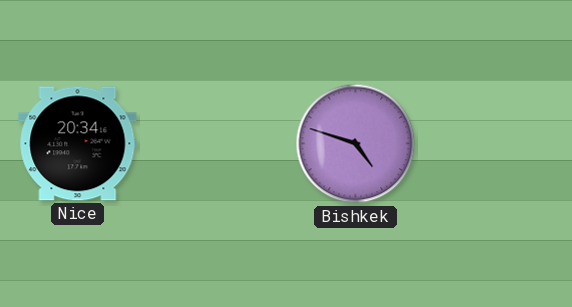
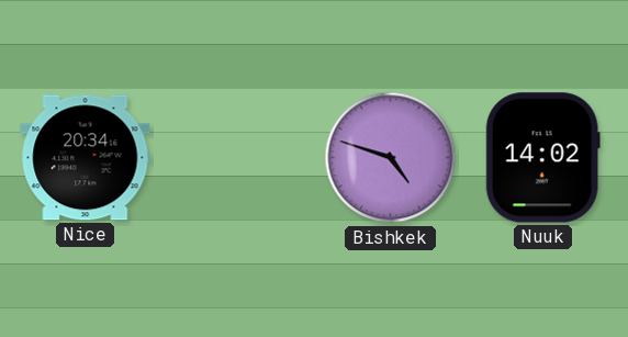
Nuuk: none -> 14:02 (542, 158)
